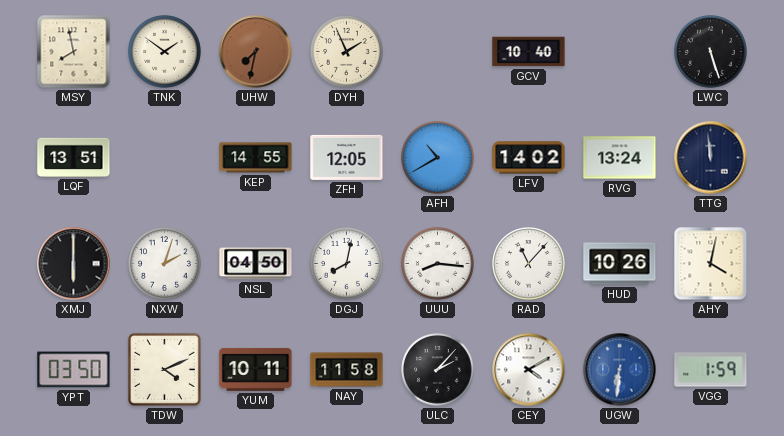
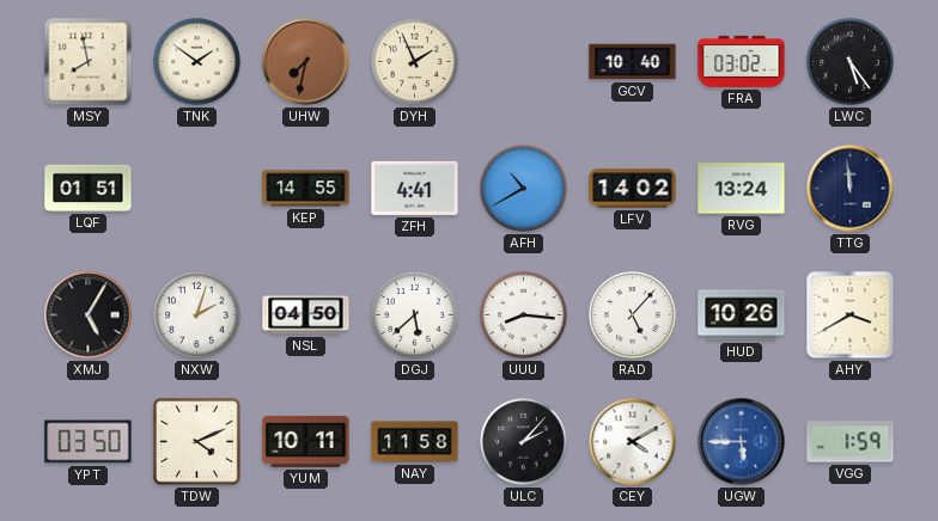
FRA: none -> 03:02 (742, 61)
LWC: 5:27 -> 5:24 (851, 62)
LQF: 13:51 -> 01:51 (89, 188)
ZFH: 12:05 -> 4:41 (415, 188)
XMJ: 6:00 -> 5:05 (89, 315)
DGJ: 8:02 -> 5:38 (415, 315)
RAD: 11:07 -> 5:07 (633, 315)
AHY: 4:02 -> 3:40 (851, 315)
UGW: 6:31 -> 5:45 (742, 442)
